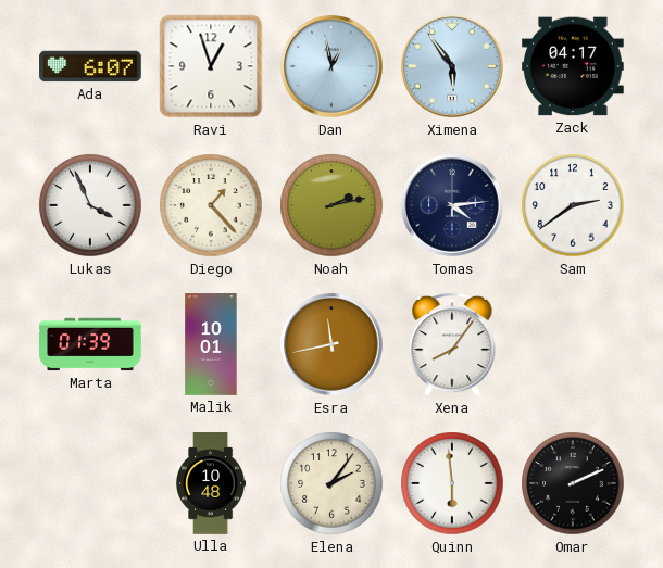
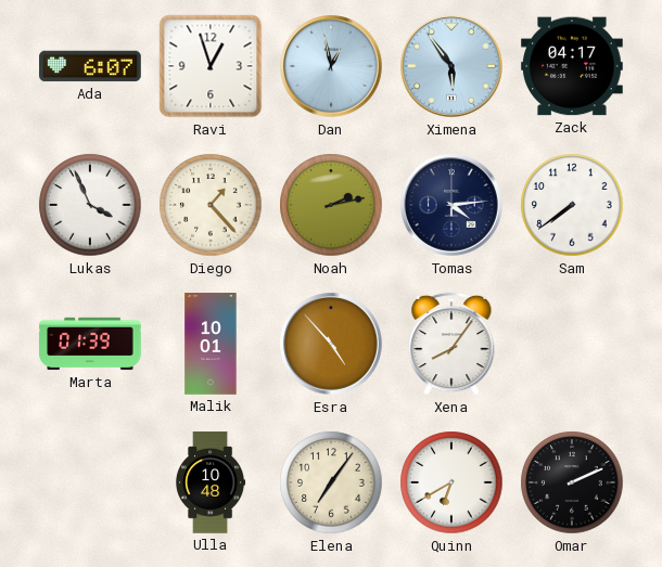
Sam: 2:39 -> 7:39 (572, 205)
Esra: 11:43 -> 4:53 (331, 344)
Elena: 2:06 -> 7:06 (331, 482)
Quinn: 5:59 -> 6:40 (451, 482)
